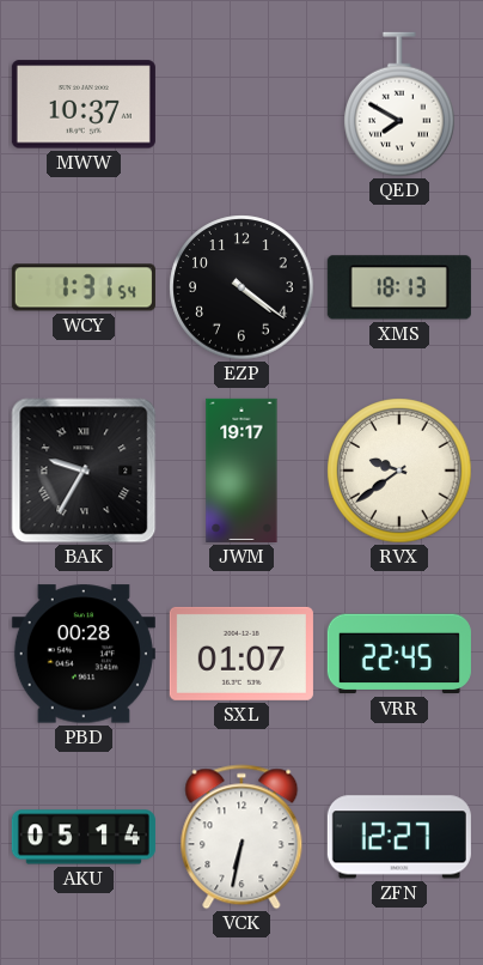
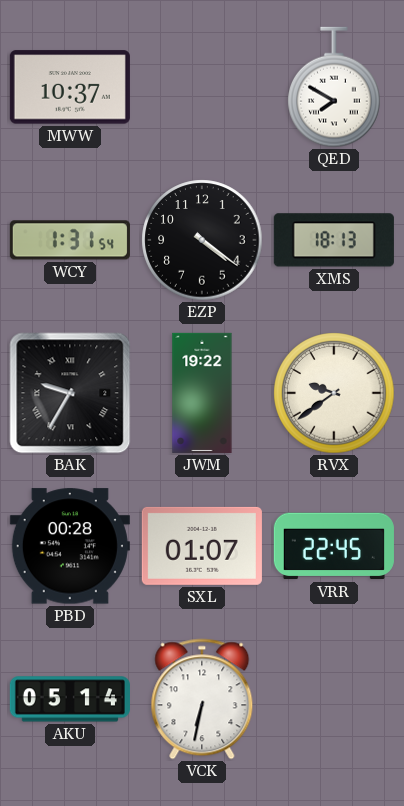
JWM: 19:17 -> 19:22 (202, 393)
ZFN: 12:27 -> none (399, 837)
